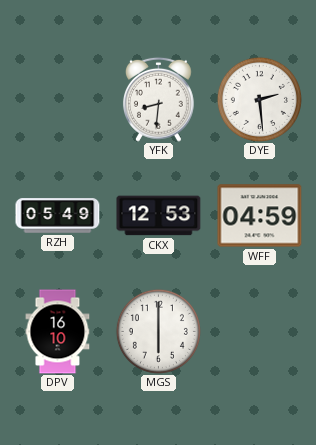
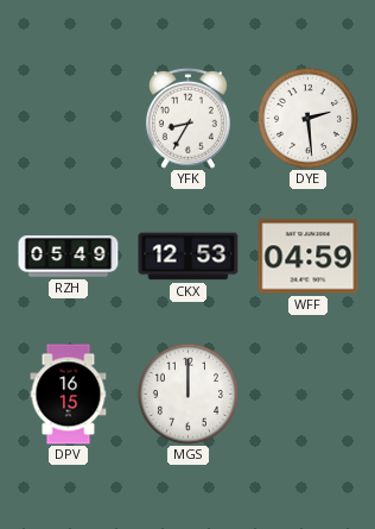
YFK: 8:31 -> 8:35 (188, 118)
DPV: 16:10 -> 16:15 (69, 395)
MGS: 6:00 -> 12:00 (188, 393)
